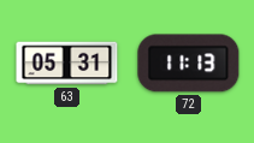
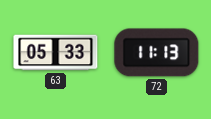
63: 05:31 -> 05:33 (56, 53)
